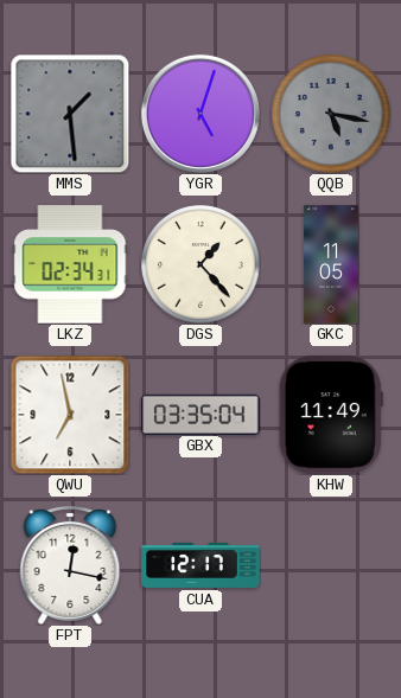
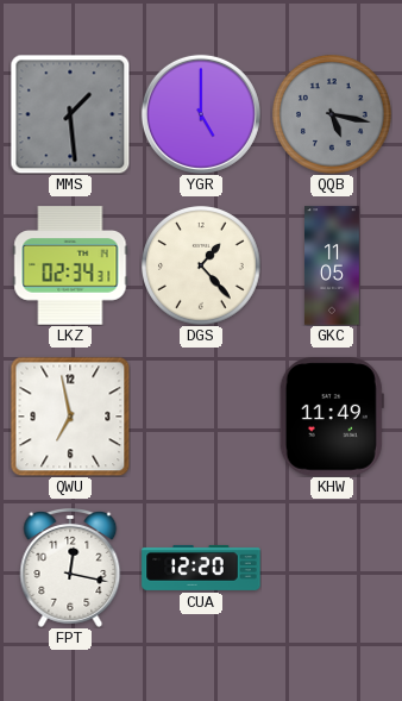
YGR: 5:03 -> 5:00 (201, 114)
GBX: 03:35 -> none (200, 414)
CUA: 12:17 -> 12:20 (201, 568)
